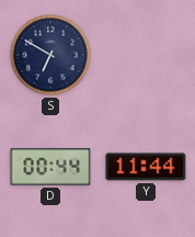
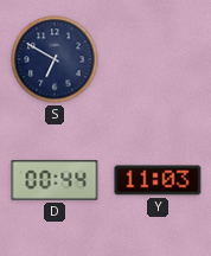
Y: 11:44 -> 11:03 (158, 180)
